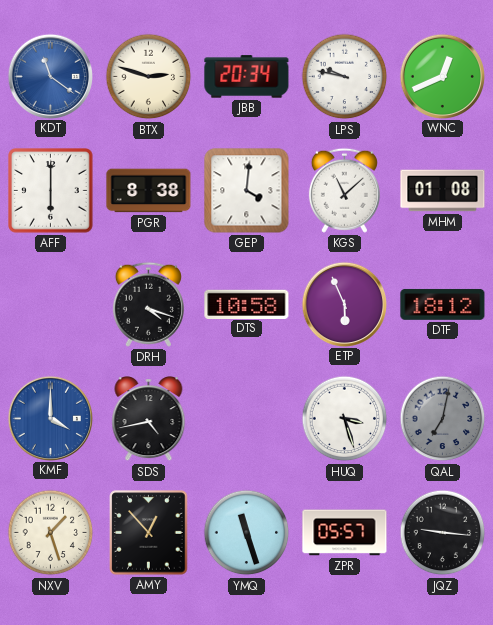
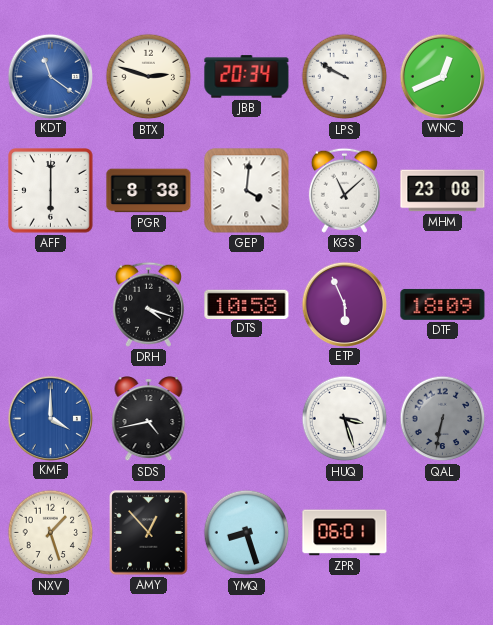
LPS: 9:47 -> 9:50 (345, 77)
MHM: 01:08 -> 23:08 (443, 191)
DTF: 18:12 -> 18:09 (443, 304)
QAL: 7:02 -> 6:32 (443, 419)
YMQ: 11:27 -> 8:27 (247, 533)
ZPR: 05:57 -> 06:01 (345, 533)
JQZ: 9:16 -> none (443, 533)
